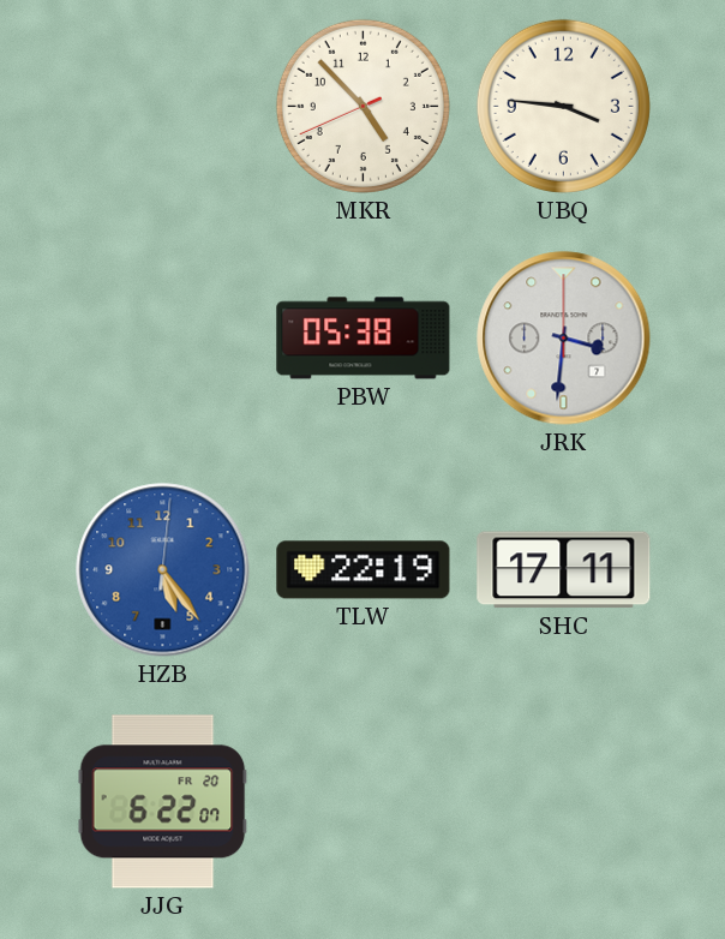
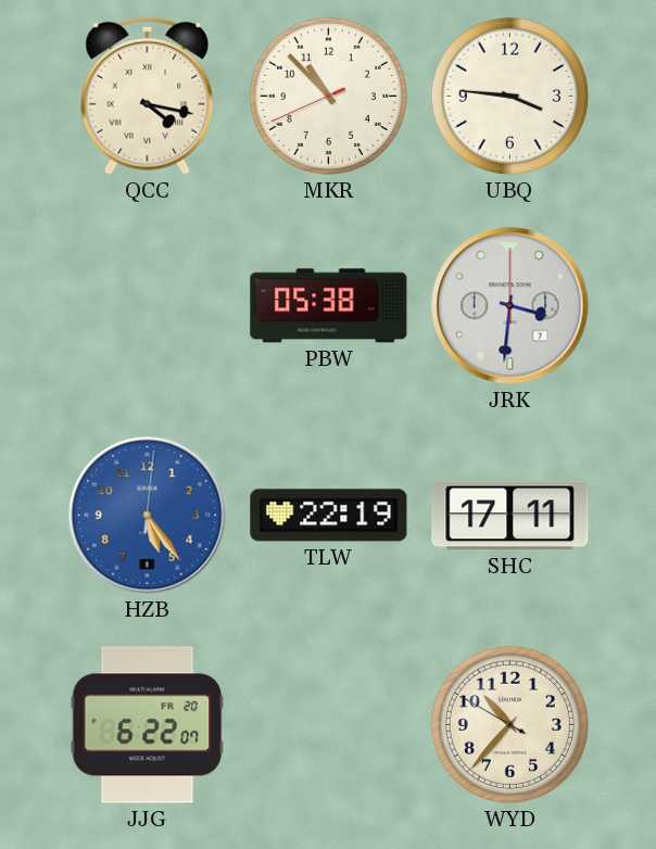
QCC: none -> 4:17 (148, 96)
MKR: 4:52 -> 10:52 (328, 96)
WYD: none -> 10:36 (509, 724)
